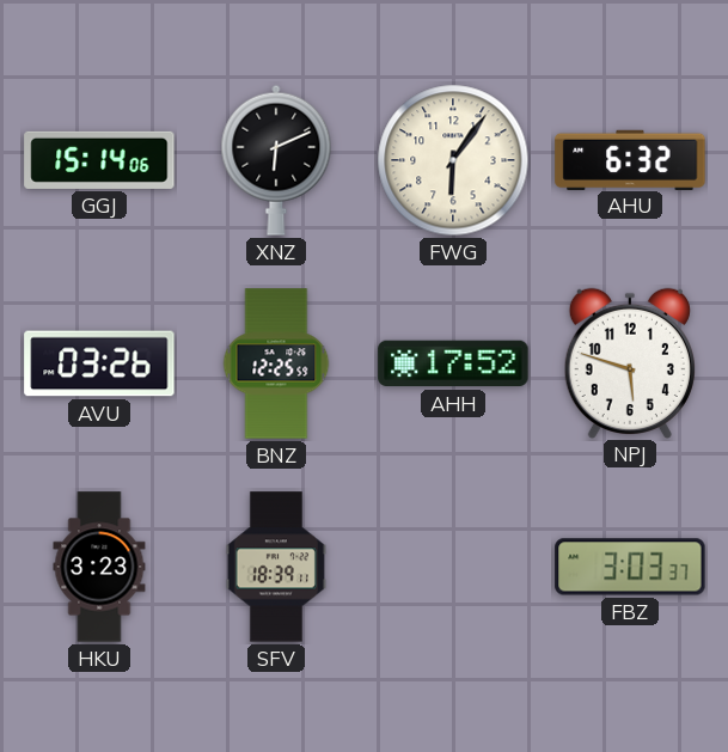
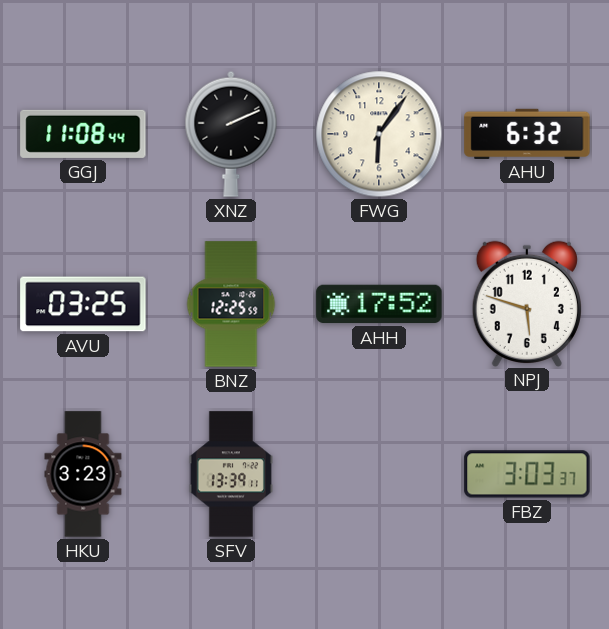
GGJ: 15:14 -> 11:08 (83, 134)
XNZ: 6:11 -> 2:11 (231, 134)
AVU: 03:26 -> 03:25 (83, 304)
SFV: 18:39 -> 13:39 (231, 474)
